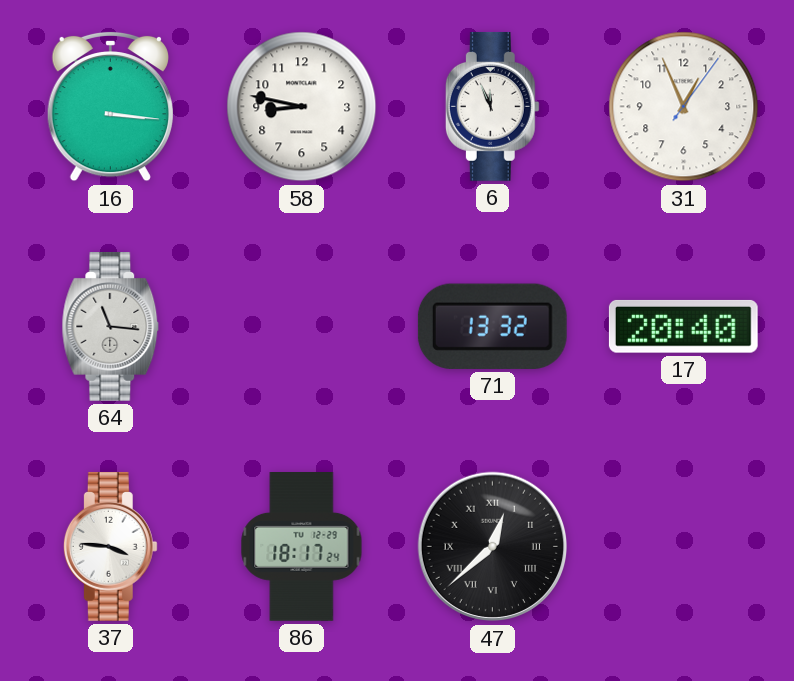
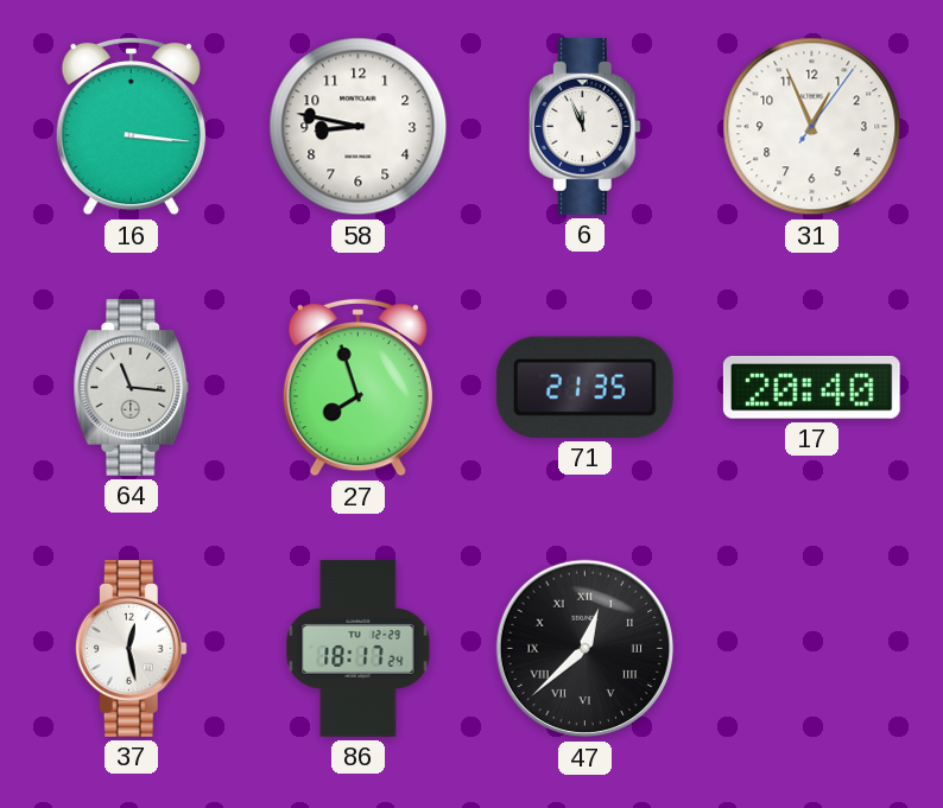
27: none -> 7:57 (357, 387)
71: 13:32 -> 21:35 (584, 387)
37: 3:46 -> 12:28 (131, 648)
